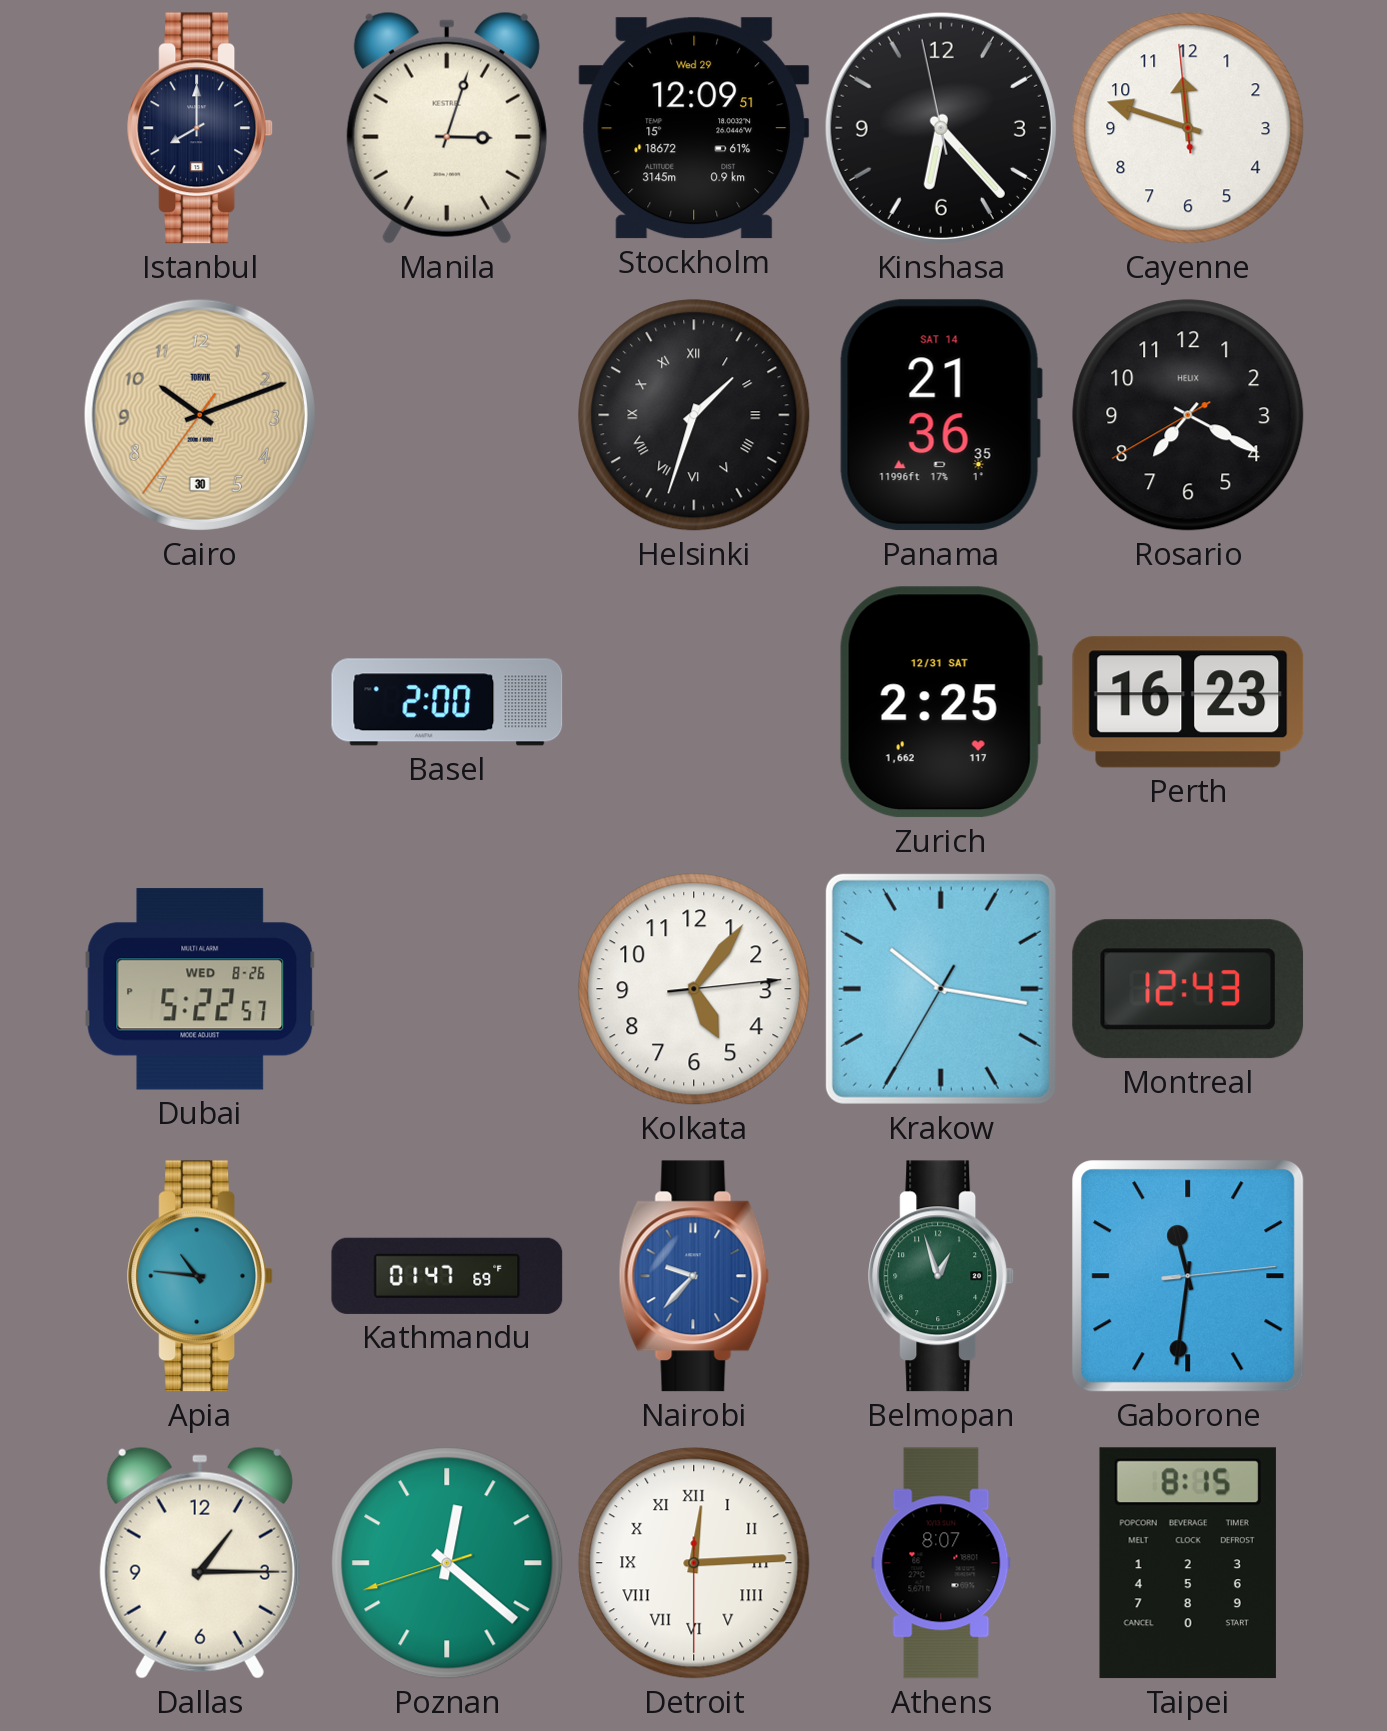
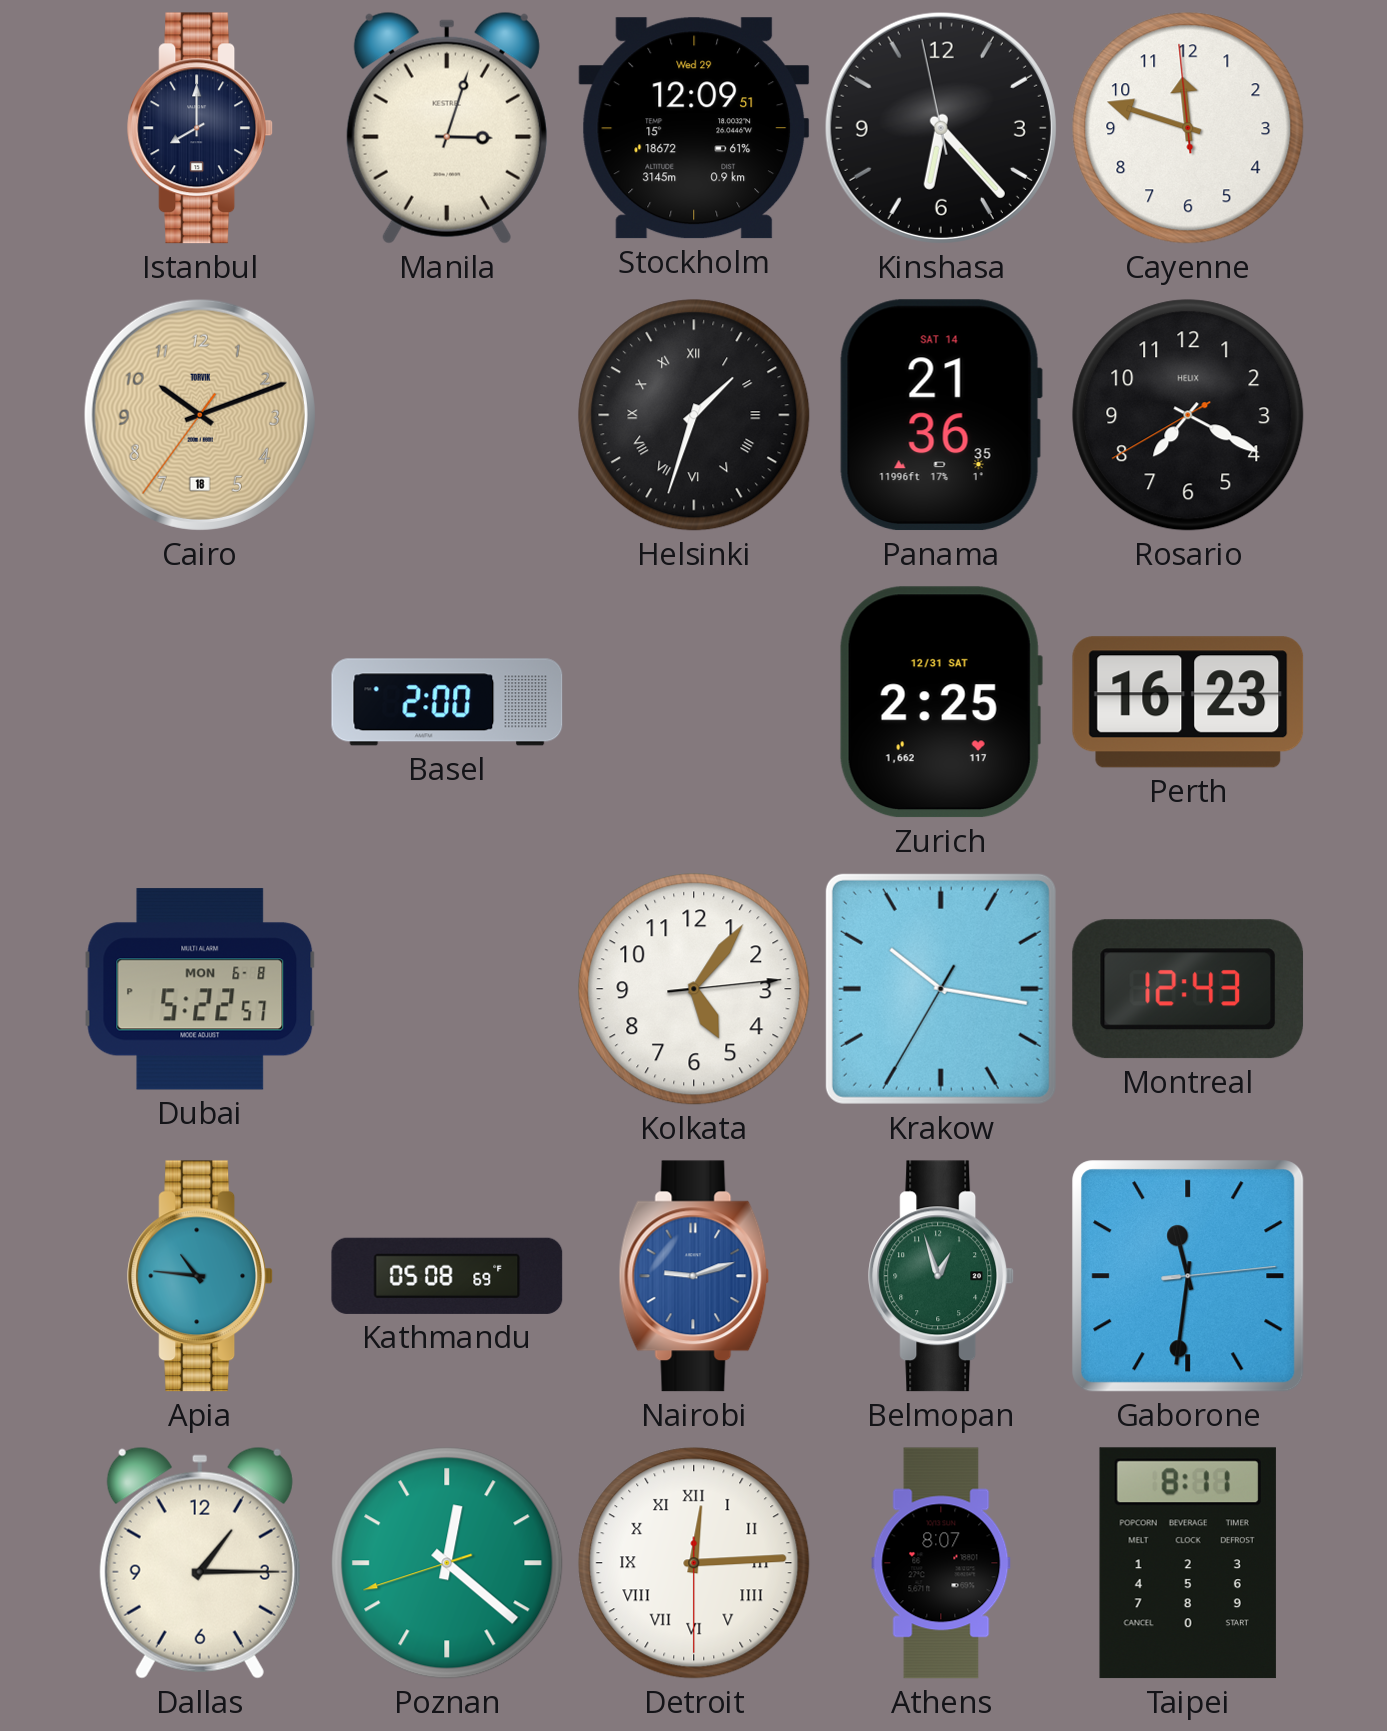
Cairo date: 30 -> 18 (200, 415)
Dubai date: WED 8-26 -> MON 6-8 (200, 989)
Kathmandu: 01:47 -> 05:08 (447, 1276)
Nairobi: 9:37 -> 9:12 (694, 1276)
Taipei: 8:15 -> 8:11 (1188, 1563)
